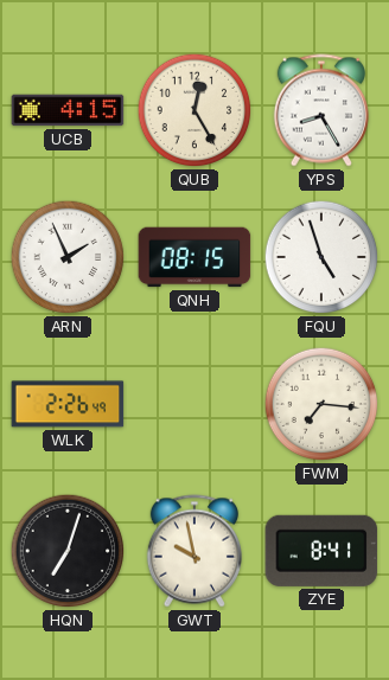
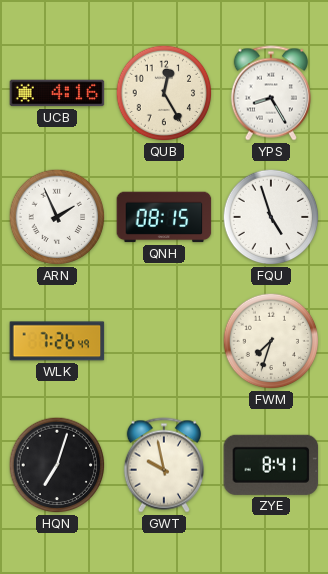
UCB: 4:15 -> 4:16 (57, 93)
WLK: 2:26 -> 7:26 (57, 341)
FWM: 7:16 -> 7:33 (271, 341)
